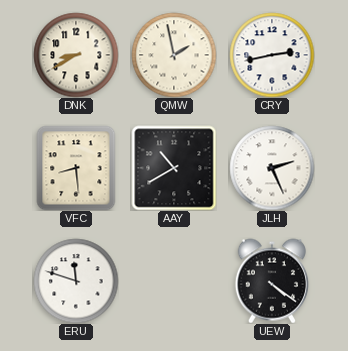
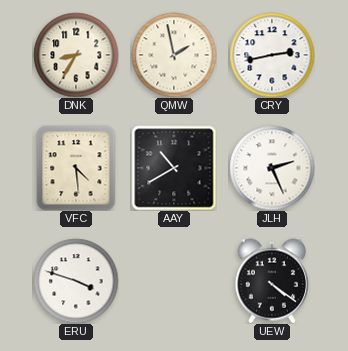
DNK: 8:40 -> 8:35 (76, 55)
VFC: 8:29 -> 4:29 (76, 168)
ERU: 11:48 -> 3:48 (76, 281)
